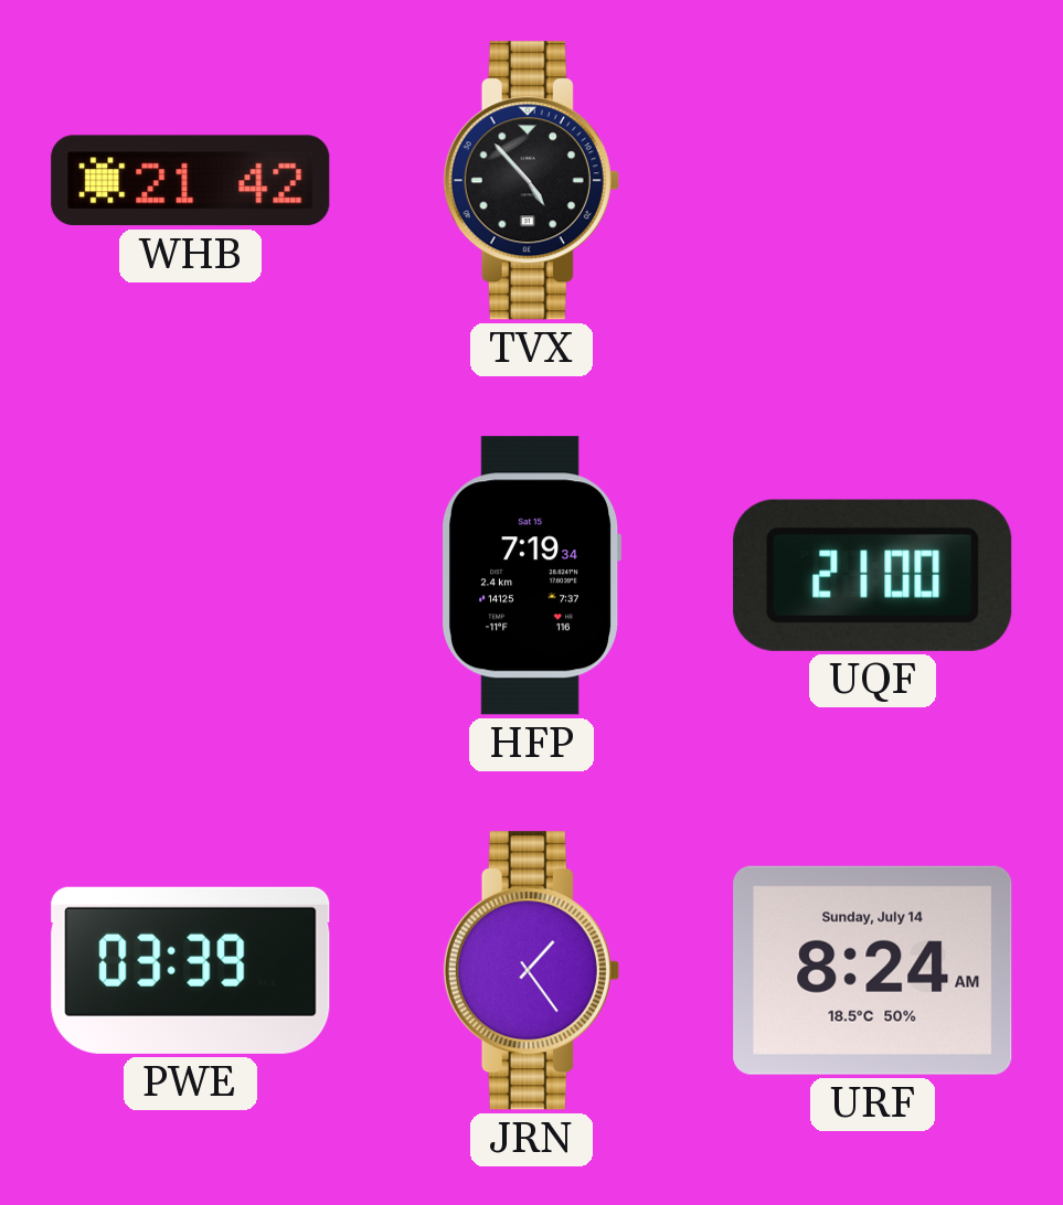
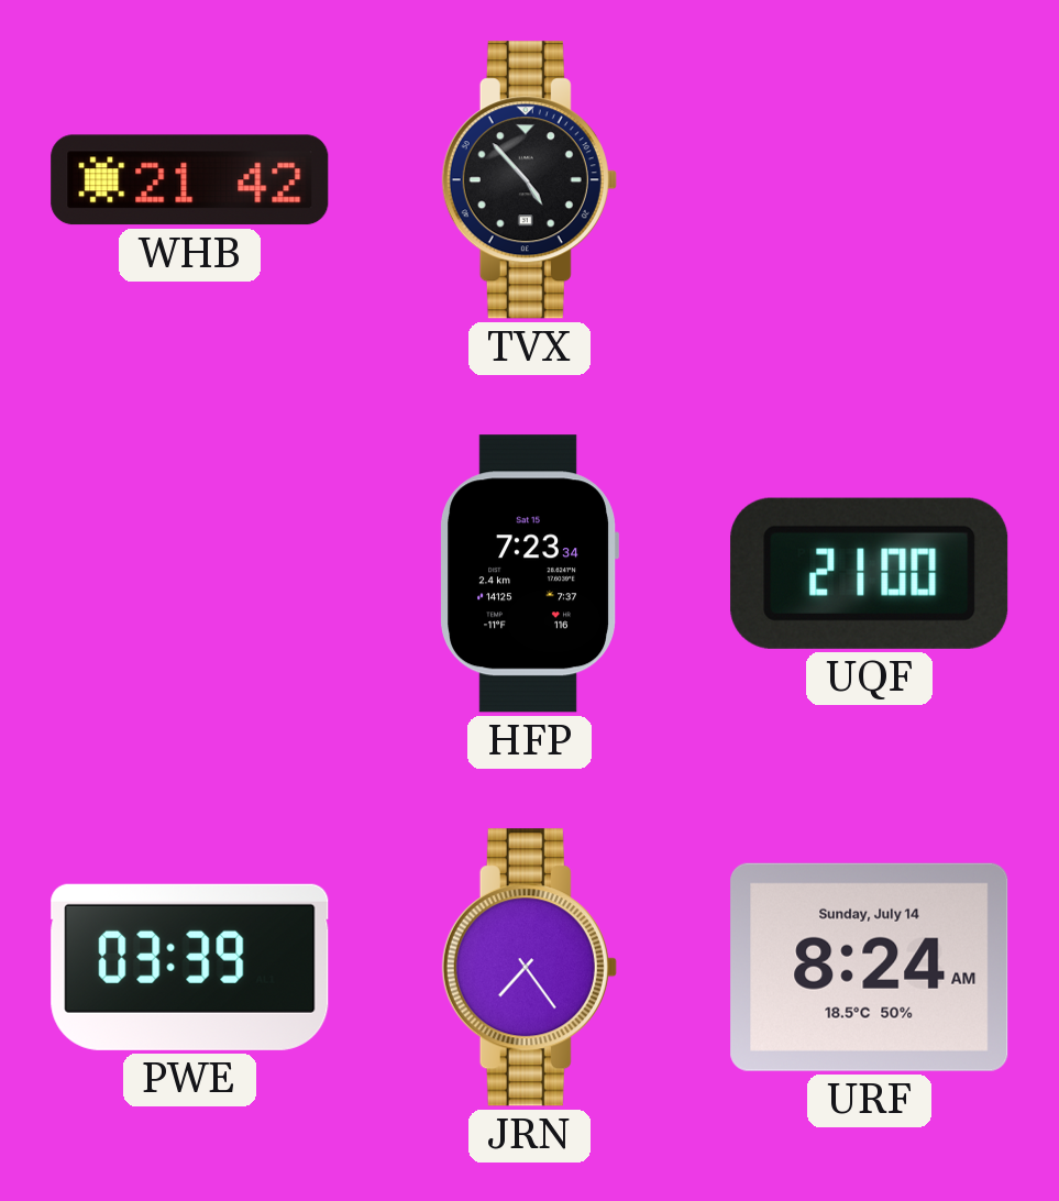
HFP: 7:19 -> 7:23 (529, 574)
JRN: 1:24 -> 7:24 (529, 968)
